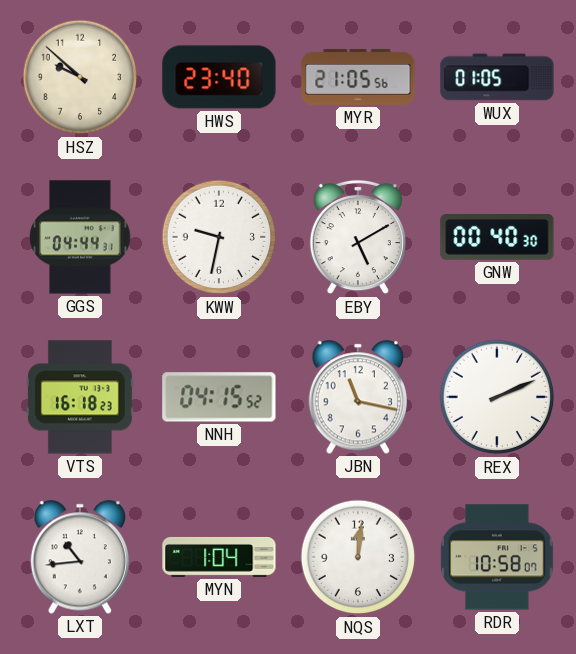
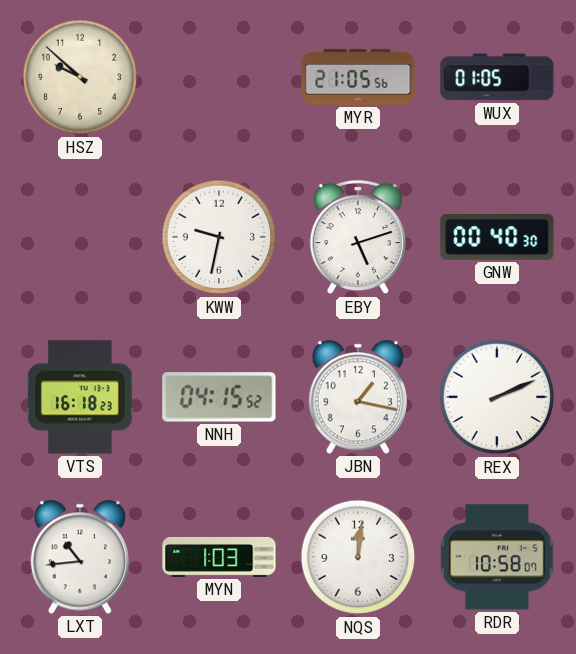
HWS: 23:40 -> none (219, 77)
GGS: 04:44 -> none (80, 237)
EBY: 5:10 -> 5:12 (358, 237)
JBN: 11:17 -> 1:17 (358, 397)
MYN: 1:04 -> 1:03 (219, 557)
